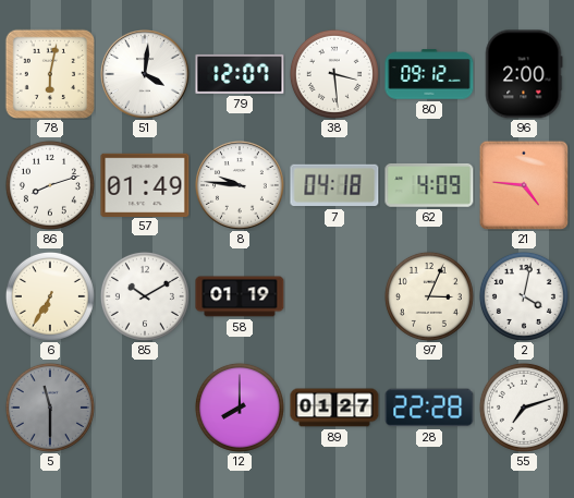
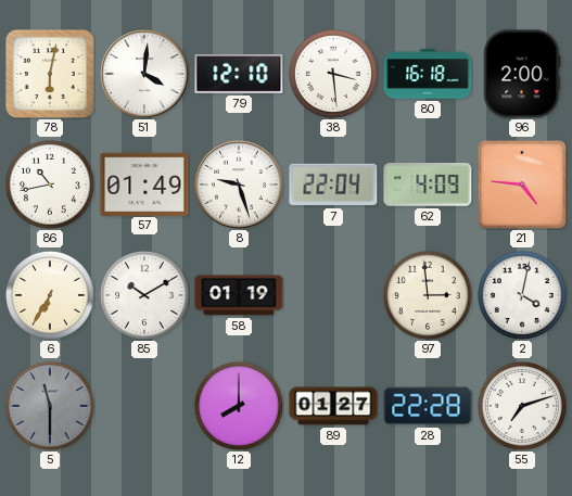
79: 12:07 -> 12:10 (239, 74)
80: 09:12 -> 16:18 (428, 74)
86: 8:12 -> 10:43 (50, 185)
8: 9:46 -> 9:27 (240, 186)
7: 04:18 -> 22:04 (333, 185)
97: 3:04 -> 2:59 (428, 295)
